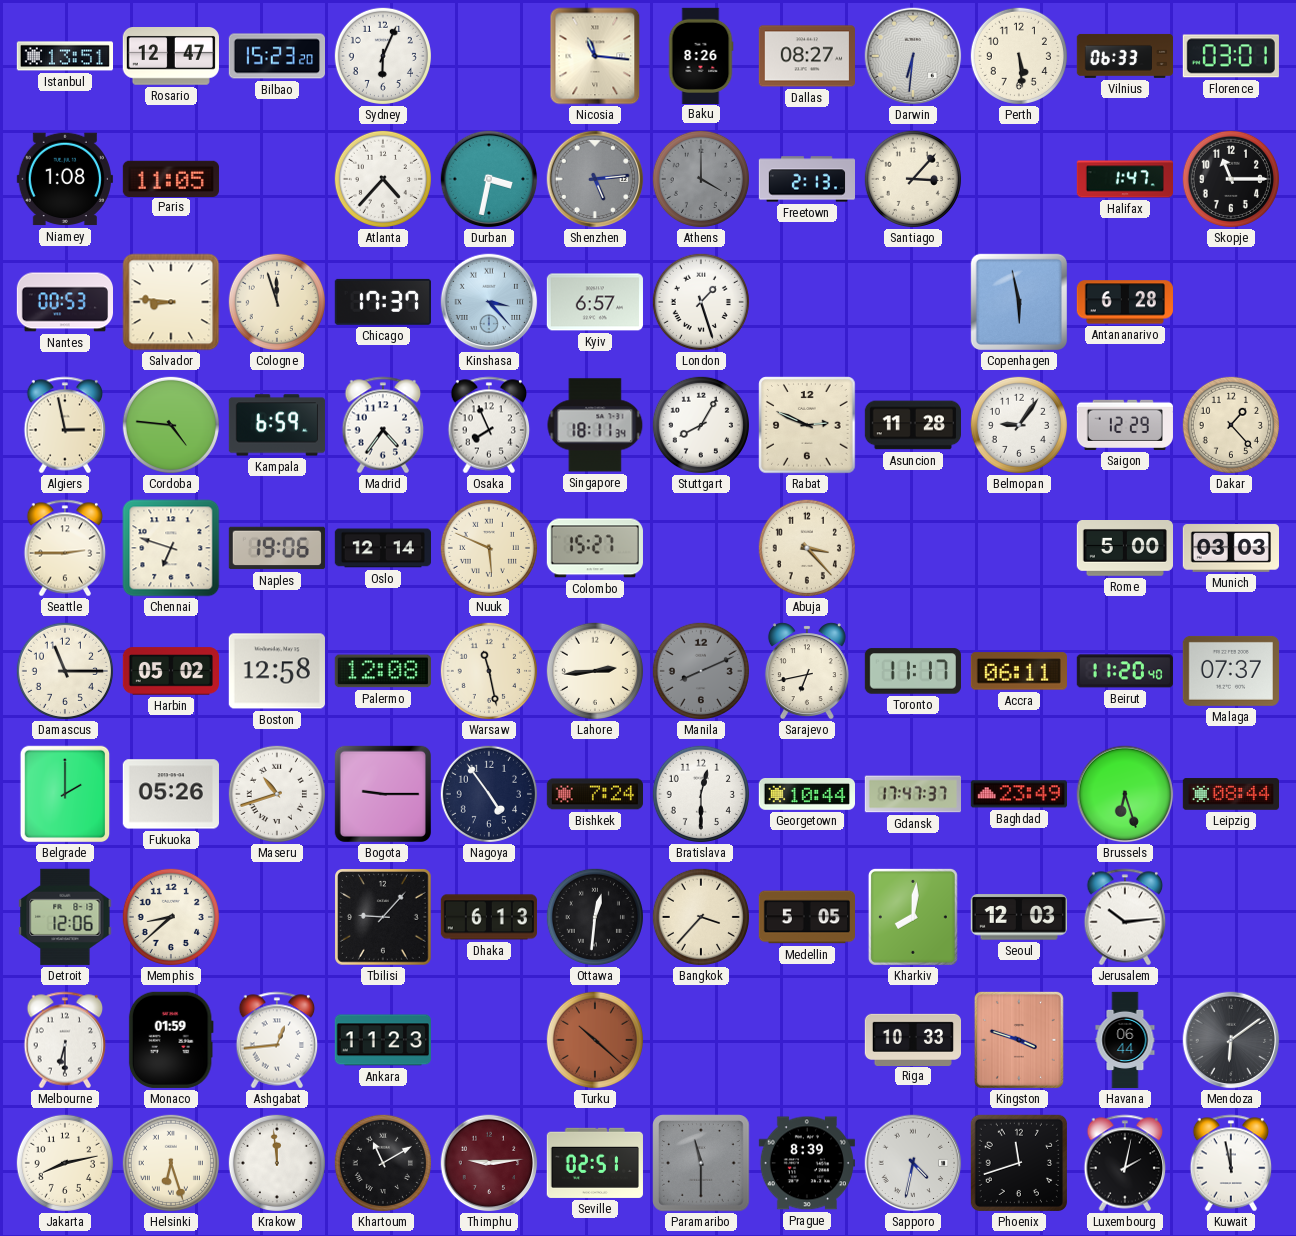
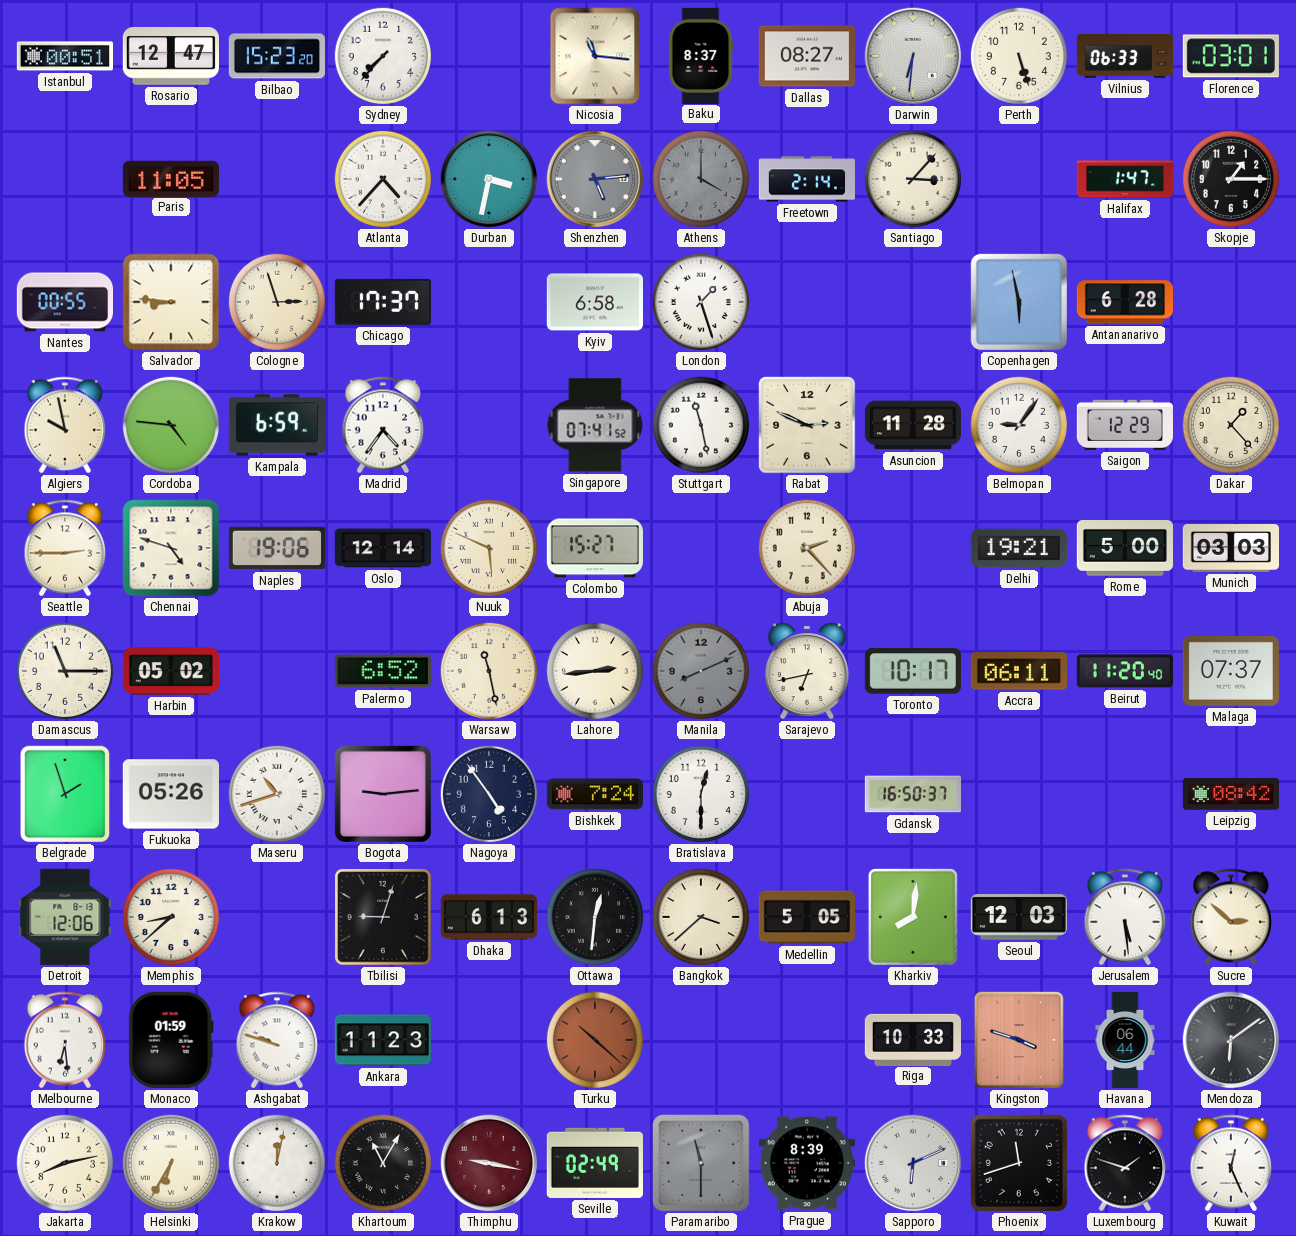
Istanbul: 13:51 -> 00:51 (64, 56)
Sydney: 6:04 -> 7:37 (383, 56)
Baku: 8:26 -> 8:37 (701, 55)
Perth: 5:29 -> 5:27 (1019, 56)
Niamey: 1:08 -> none (65, 179)
Freetown: 2:13 -> 2:14 (806, 179)
Skopje: 11:15 -> 1:15 (1231, 179)
Nantes: 00:53 -> 00:55 (64, 302)
Cologne: 11:57 -> 2:57 (277, 302)
Kinshasa: 3:23 -> none (489, 302)
Kyiv: 6:57 -> 6:58 (595, 302)
Algiers: 2:58 -> 9:58 (65, 425)
Osaka: 7:56 -> none (489, 425)
Singapore: 18:11 -> 07:41 (595, 425)
Stuttgart: 8:05 -> 11:28 (701, 425)
Chennai: 6:48 -> 4:48 (171, 548)
Abuja: 3:23 -> 2:23 (807, 548)
Delhi: none -> 19:21 (1019, 548)
Boston: 12:58 -> none (277, 671)
Palermo: 12:08 -> 6:52 (383, 671)
Toronto: 11:17 -> 10:17 (913, 671)
Belgrade: 2:00 -> 1:57 (65, 794)
Bogota: 9:15 -> 9:14 (383, 794)
Georgetown: 10:44 -> none (806, 795)
Gdansk: 17:47 -> 16:50 (912, 794)
Baghdad: 23:49 -> none (1019, 794)
Brussels: 6:27 -> none (1125, 794)
Leipzig: 08:44 -> 08:42 (1230, 794)
Tbilisi: 9:07 -> 9:03 (384, 918)
Bangkok: 3:37 -> 3:38 (701, 917)
Jerusalem: 10:14 -> 5:29 (1125, 917)
Sucre: none -> 2:52 (1231, 917)
Melbourne: 6:30 -> 6:29 (65, 1040)
Ashgabat: 12:44 -> 9:48 (277, 1040)
Helsinki: 6:27 -> 6:35 (171, 1163)
Krakow: 11:59 -> 12:02 (277, 1163)
Khartoum: 11:10 -> 11:05 (383, 1163)
Thimphu: 9:14 -> 9:17 (489, 1163)
Seville: 02:51 -> 02:49 (595, 1163)
Sapporo: 4:32 -> 6:11 (913, 1163)
Luxembourg: 2:02 -> 1:48 (1125, 1163)
Kuwait: 11:58 -> 12:26 (1231, 1163)
